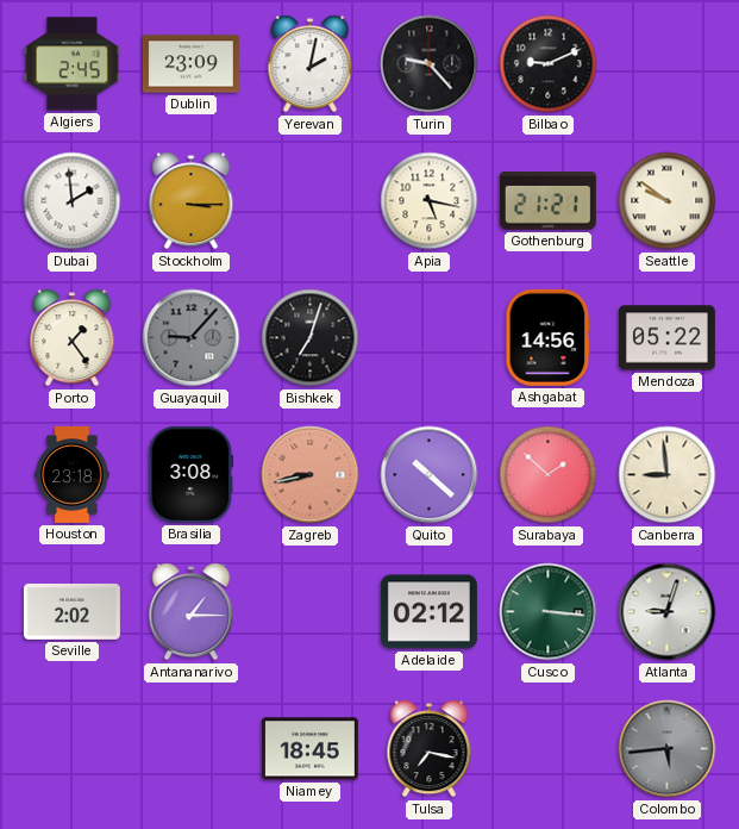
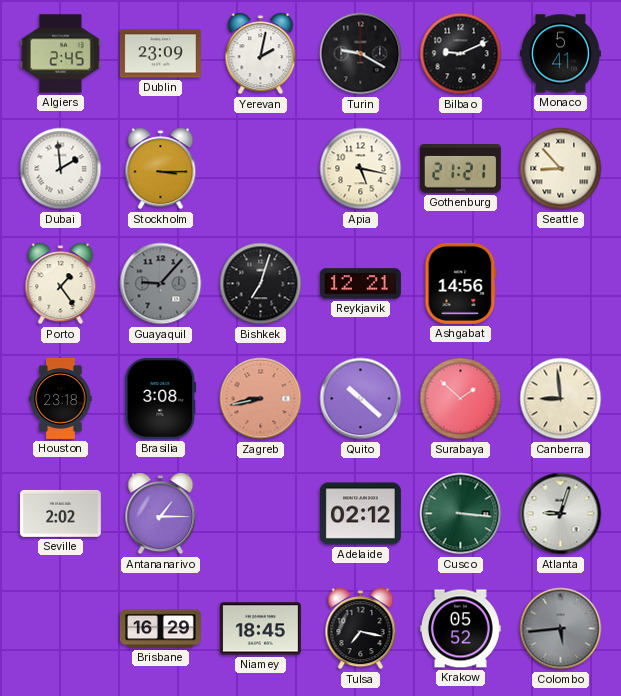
Turin: 9:23 -> 9:20 (361, 54)
Monaco: none -> 5:41 (560, 54)
Seattle: 9:51 -> 8:53 (561, 169)
Reykjavik: none -> 12:21 (360, 284)
Mendoza: 05:22 -> none (666, 338)
Brisbane: none -> 16:29 (160, 629)
Krakow: none -> 05:52 (460, 629)
